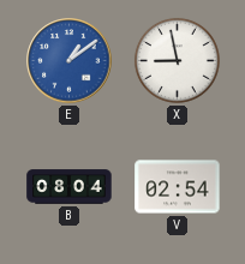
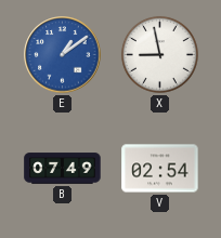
B: 08:04 -> 07:49 (63, 169)
